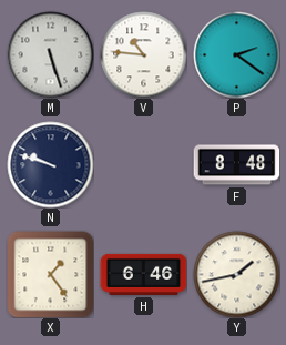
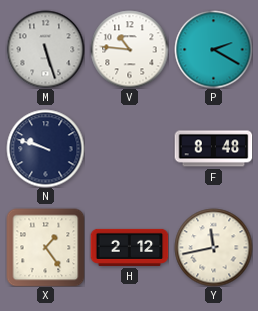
P: 2:21 -> 2:20 (213, 49)
H: 6:46 -> 2:12 (129, 247)
Y: 1:43 -> 11:43 (213, 247)
